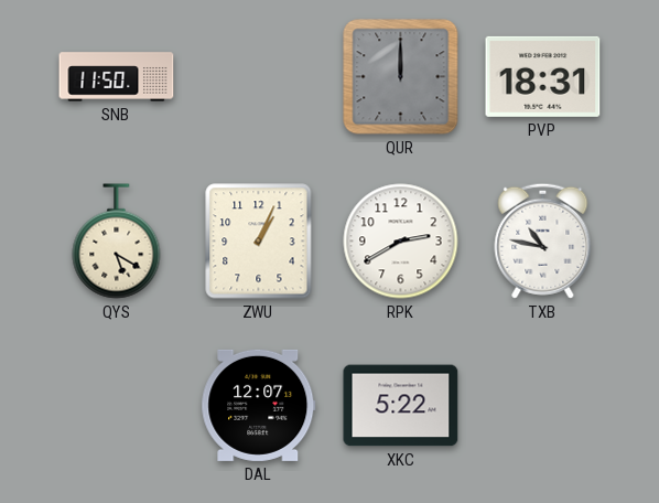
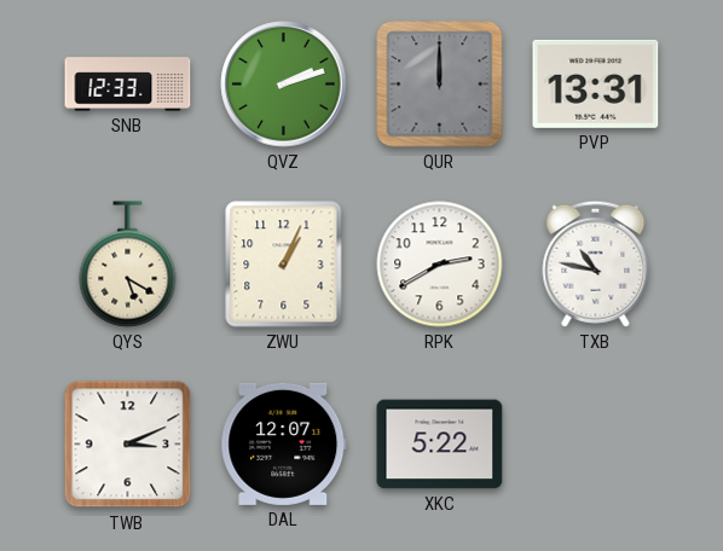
SNB: 11:50 -> 12:33 (128, 85)
QVZ: none -> 2:12 (284, 85)
PVP: 18:31 -> 13:31 (596, 83)
TWB: none -> 3:11 (128, 445)
